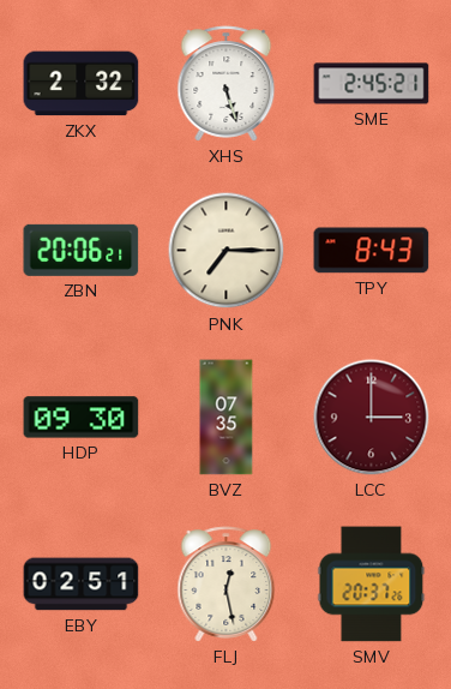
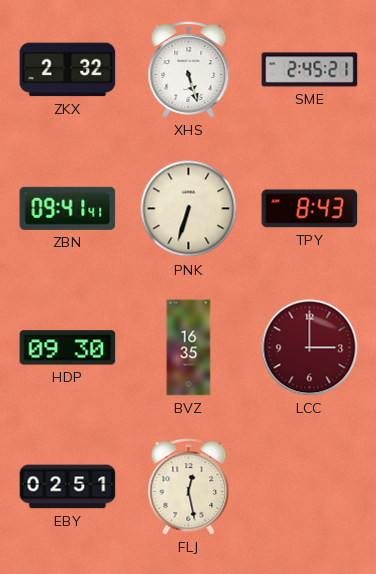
ZBN: 20:06 -> 09:41 (68, 208)
PNK: 7:15 -> 6:33 (189, 209)
BVZ: 07:35 -> 16:35 (189, 348)
SMV: 20:37 -> none (372, 585)
